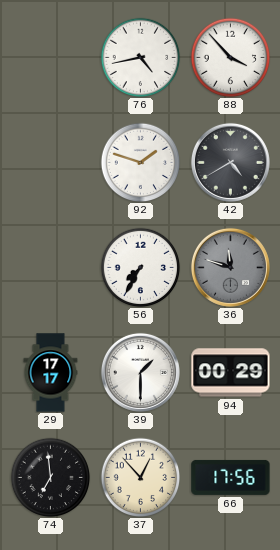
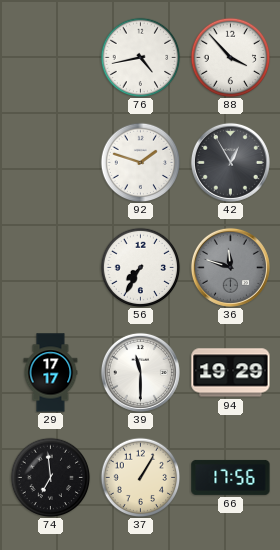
42: 4:40 -> 12:55 (230, 162)
39: 1:30 -> 11:30 (140, 372)
94: 00:29 -> 19:29 (231, 373)
37: 12:53 -> 1:05 (140, 477)
